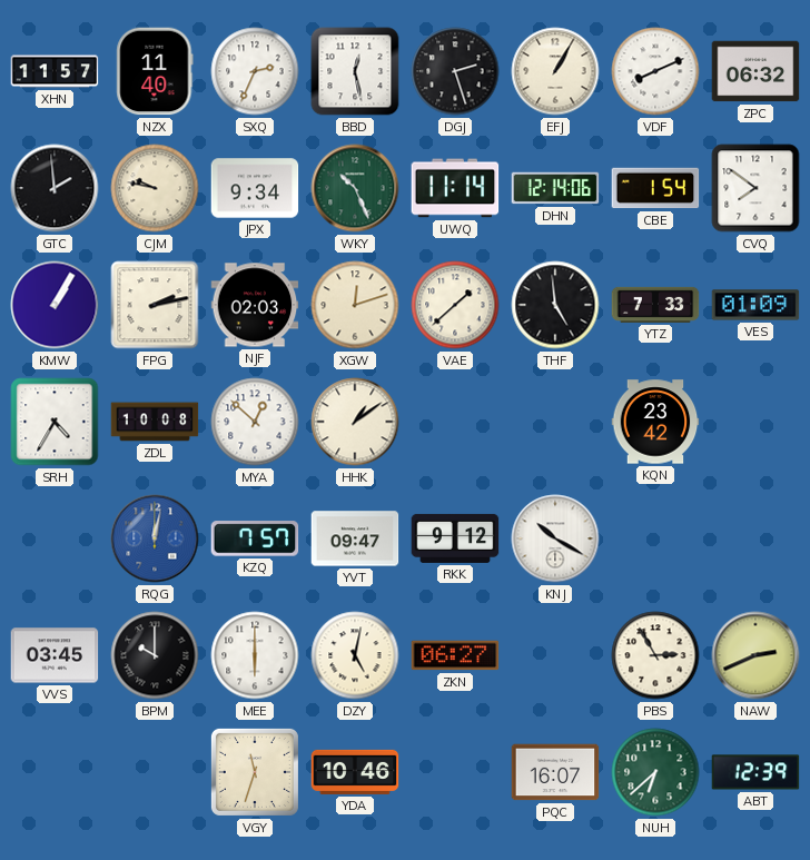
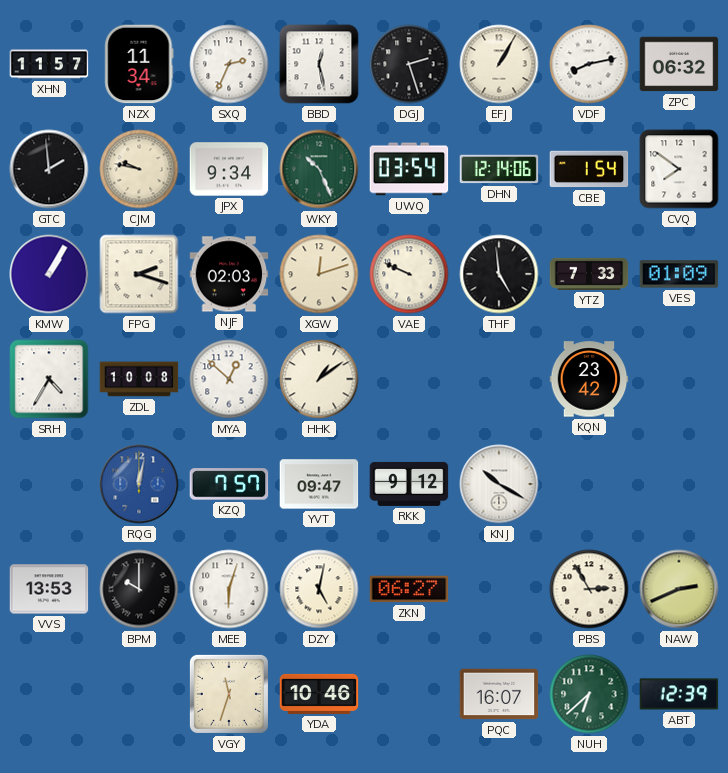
NZX: 11:40 -> 11:34 (139, 64)
VDF: 8:11 -> 8:13 (589, 64)
UWQ: 11:14 -> 03:54 (409, 169)
FPG: 2:13 -> 2:18 (139, 274)
VAE: 1:38 -> 9:49 (409, 274)
VVS: 03:45 -> 13:53 (49, 589)
MEE: 6:00 -> 6:03 (229, 589)
